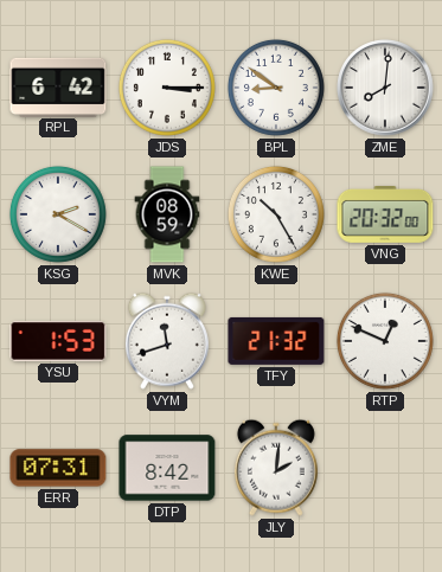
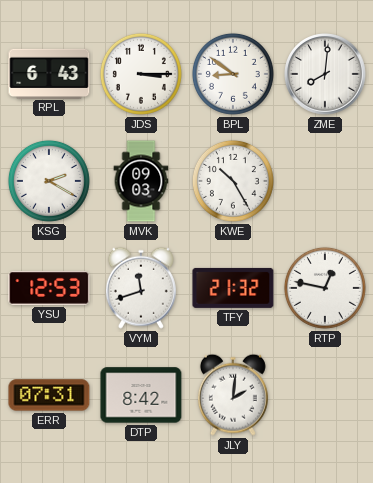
RPL: 6:42 -> 6:43 (49, 73)
MVK: 08:59 -> 09:03 (141, 181)
VNG: 20:32 -> none (385, 214)
YSU: 1:53 -> 12:53 (49, 289)
RTP: 12:49 -> 12:47 (325, 288)
